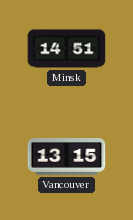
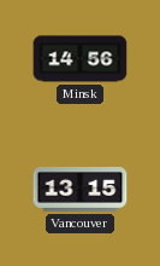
Minsk: 14:51 -> 14:56 (81, 59)
